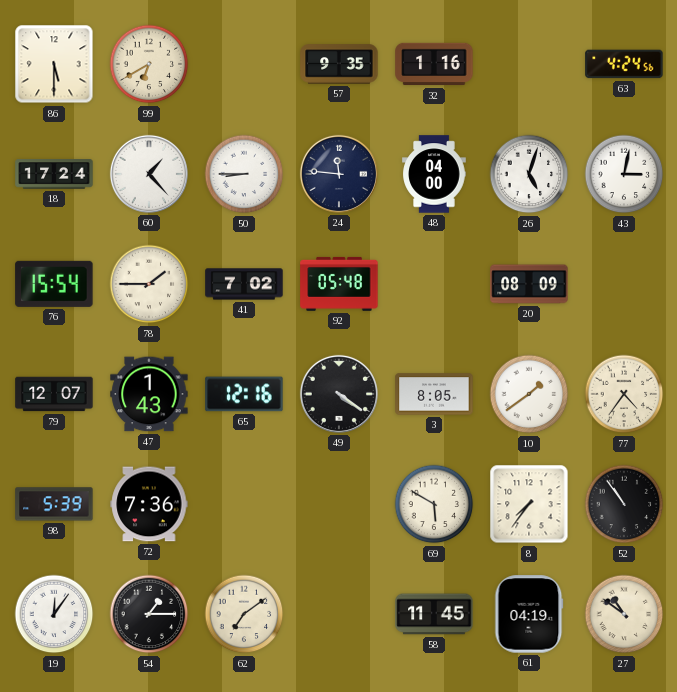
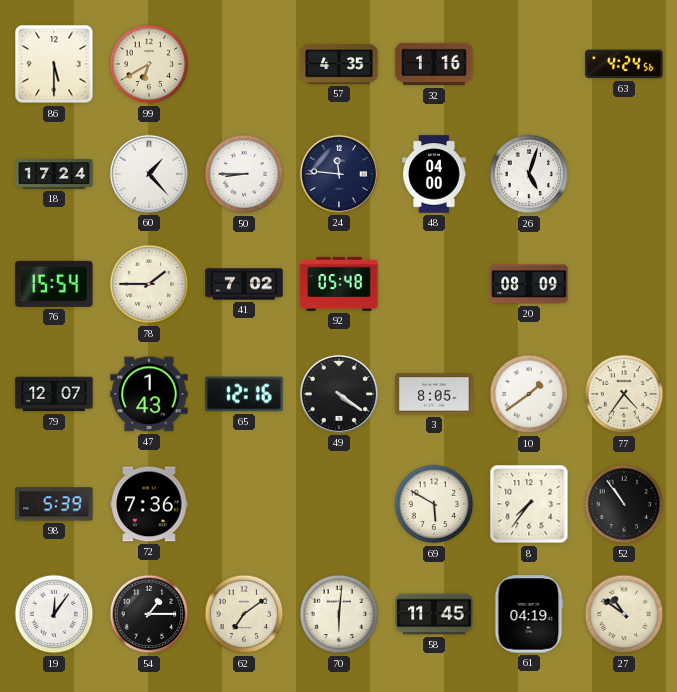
57: 9:35 -> 4:35 (339, 64)
43: 3:02 -> none (624, 174)
70: none -> 6:01 (339, 614)
